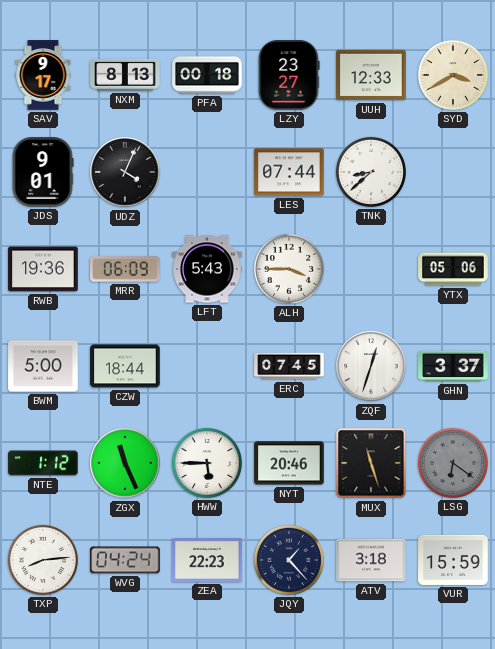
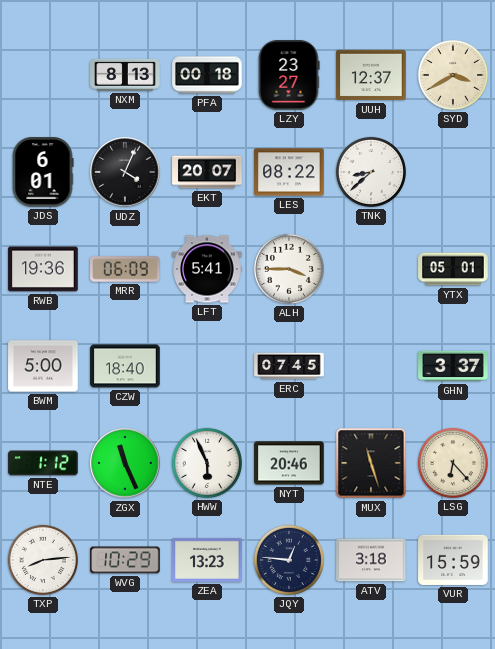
SAV: 9:17 -> none (43, 75)
UUH: 12:33 -> 12:37 (371, 75)
JDS: 9:01 -> 6:01 (43, 172)
EKT: none -> 20:07 (207, 172)
LES: 07:44 -> 08:22 (289, 172)
LFT: 5:43 -> 5:41 (207, 269)
YTX: 05:06 -> 05:01 (453, 269)
CZW: 18:44 -> 18:40 (125, 366)
ZQF: 12:33 -> none (371, 366)
HWW: 5:45 -> 5:56 (207, 463)
LSG: 6:21 -> 6:23 (453, 463)
LSG dial: grey -> cream (453, 463)
WVG: 04:24 -> 10:29 (125, 560)
ZEA: 22:23 -> 13:23 (207, 560)
JQY: 1:23 -> 12:46 (289, 560)
